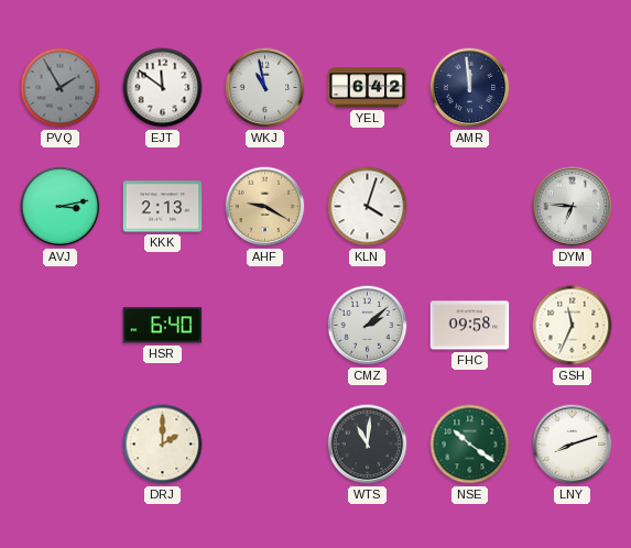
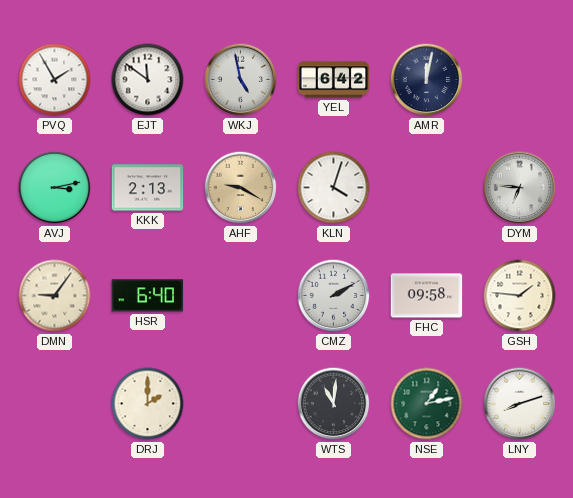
PVQ dial: grey -> white (55, 80)
WKJ: 10:58 -> 4:58 (241, 80)
AMR: 11:59 -> 12:02 (427, 80)
DMN: none -> 9:06 (55, 296)
CMZ: 2:08 -> 2:10 (334, 296)
GSH: 11:34 -> 1:46 (520, 296)
NSE: 10:21 -> 1:13 (427, 404)
